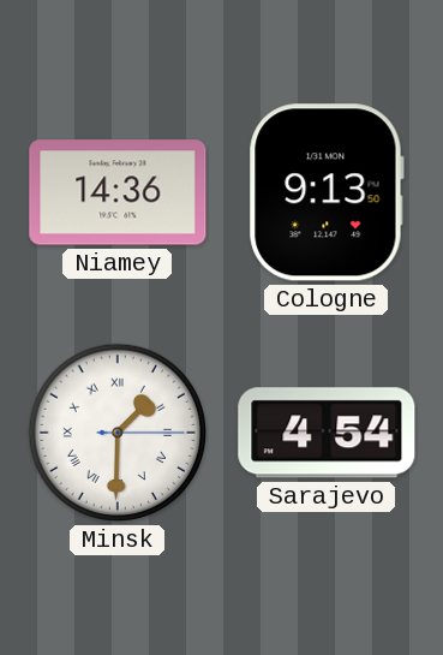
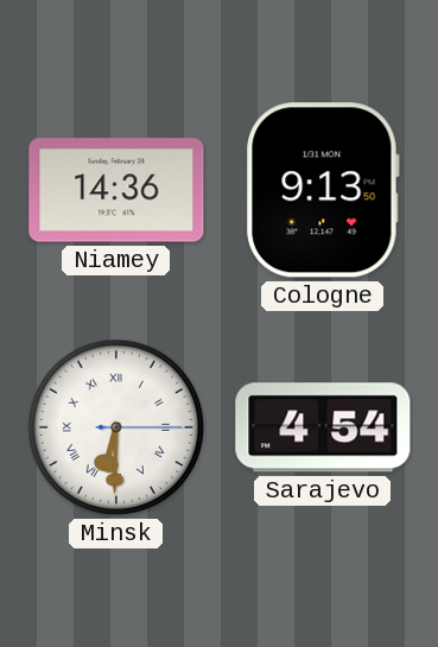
Minsk: 1:30 -> 6:30 (116, 427)
